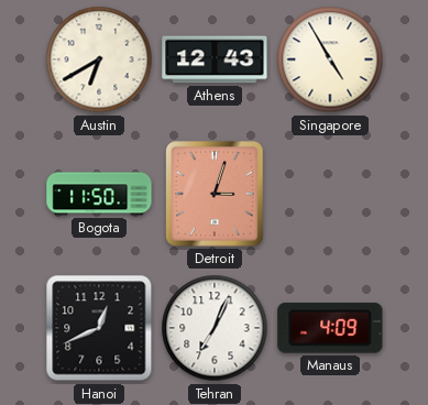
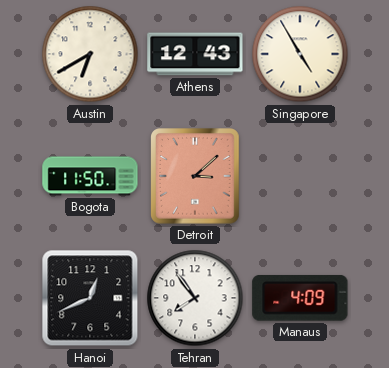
Detroit: 3:03 -> 3:08 (196, 176)
Tehran: 7:04 -> 7:54 (195, 298)
